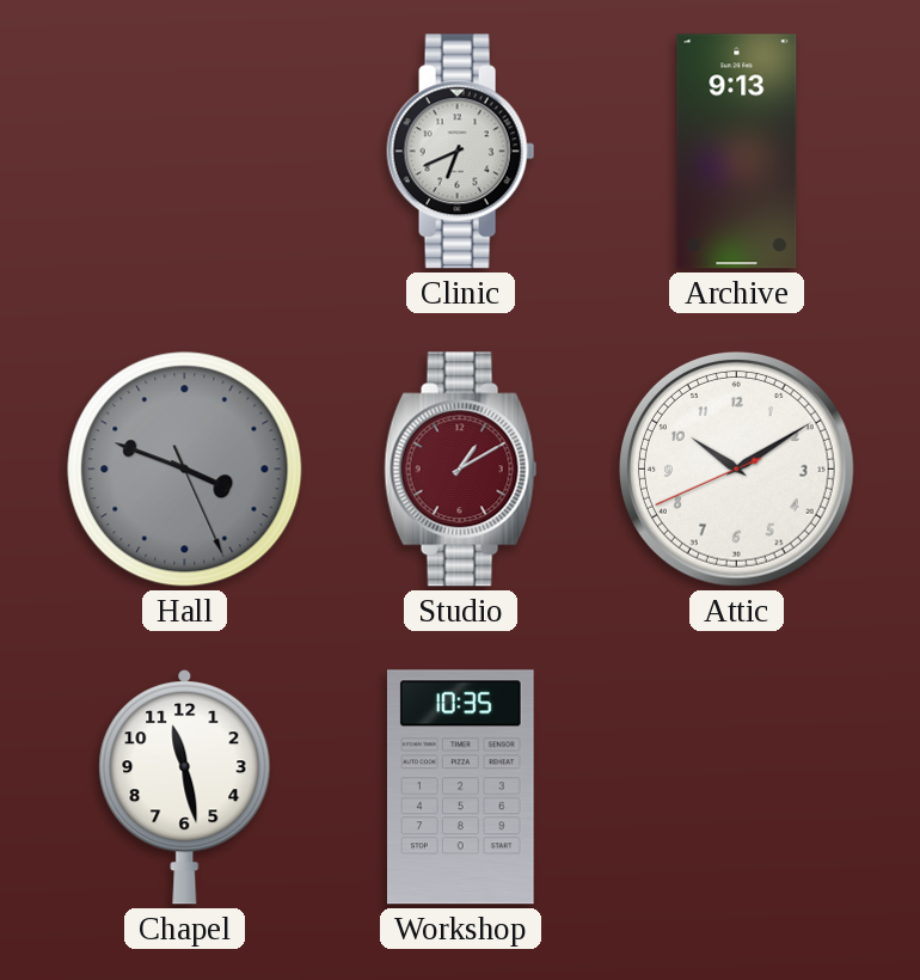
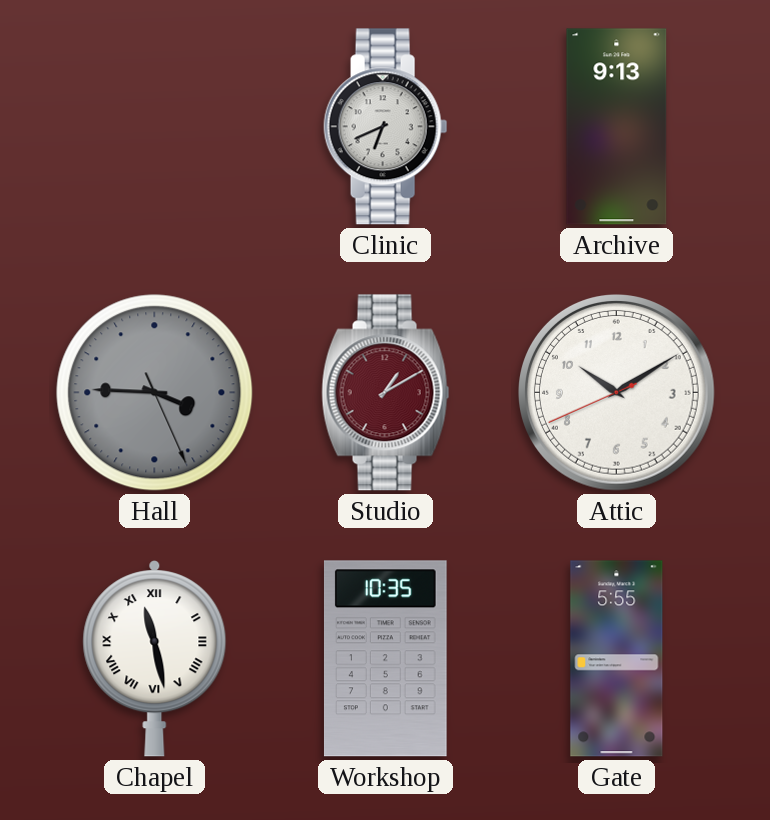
Hall: 3:48 -> 3:45 (155, 393)
Chapel numerals: Arabic -> Roman (155, 659)
Gate: none -> 5:55 (617, 659)
